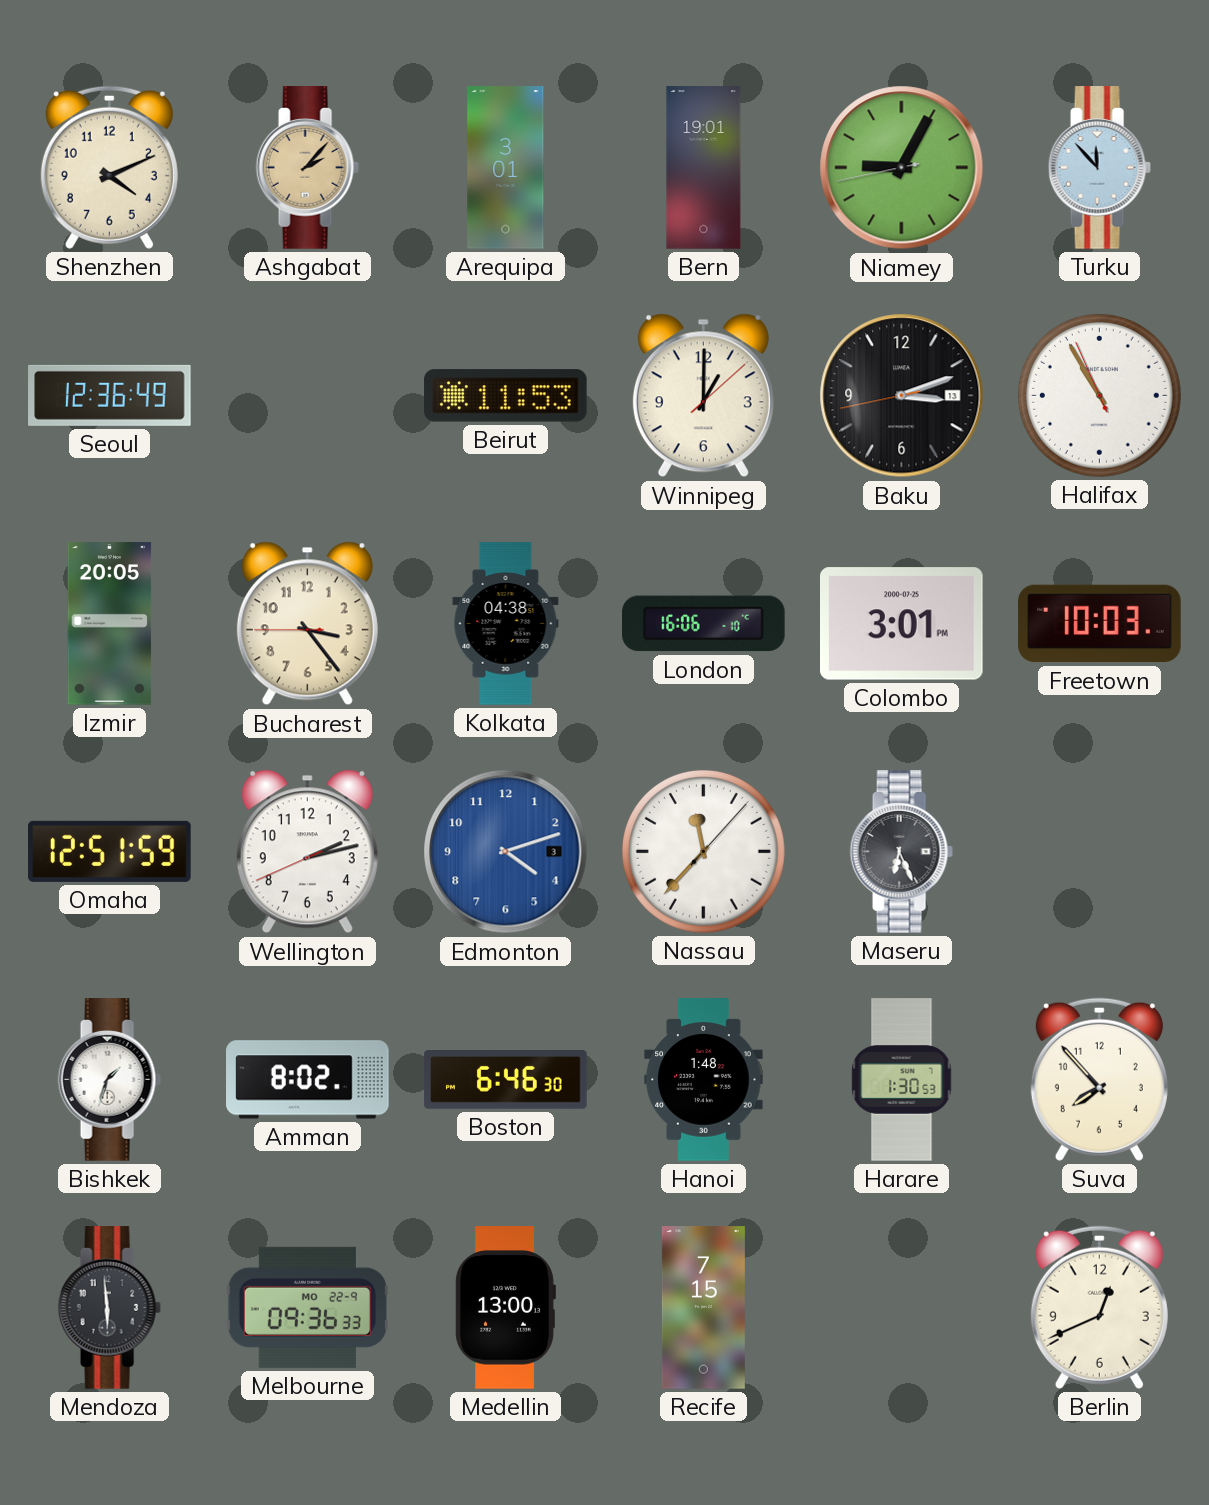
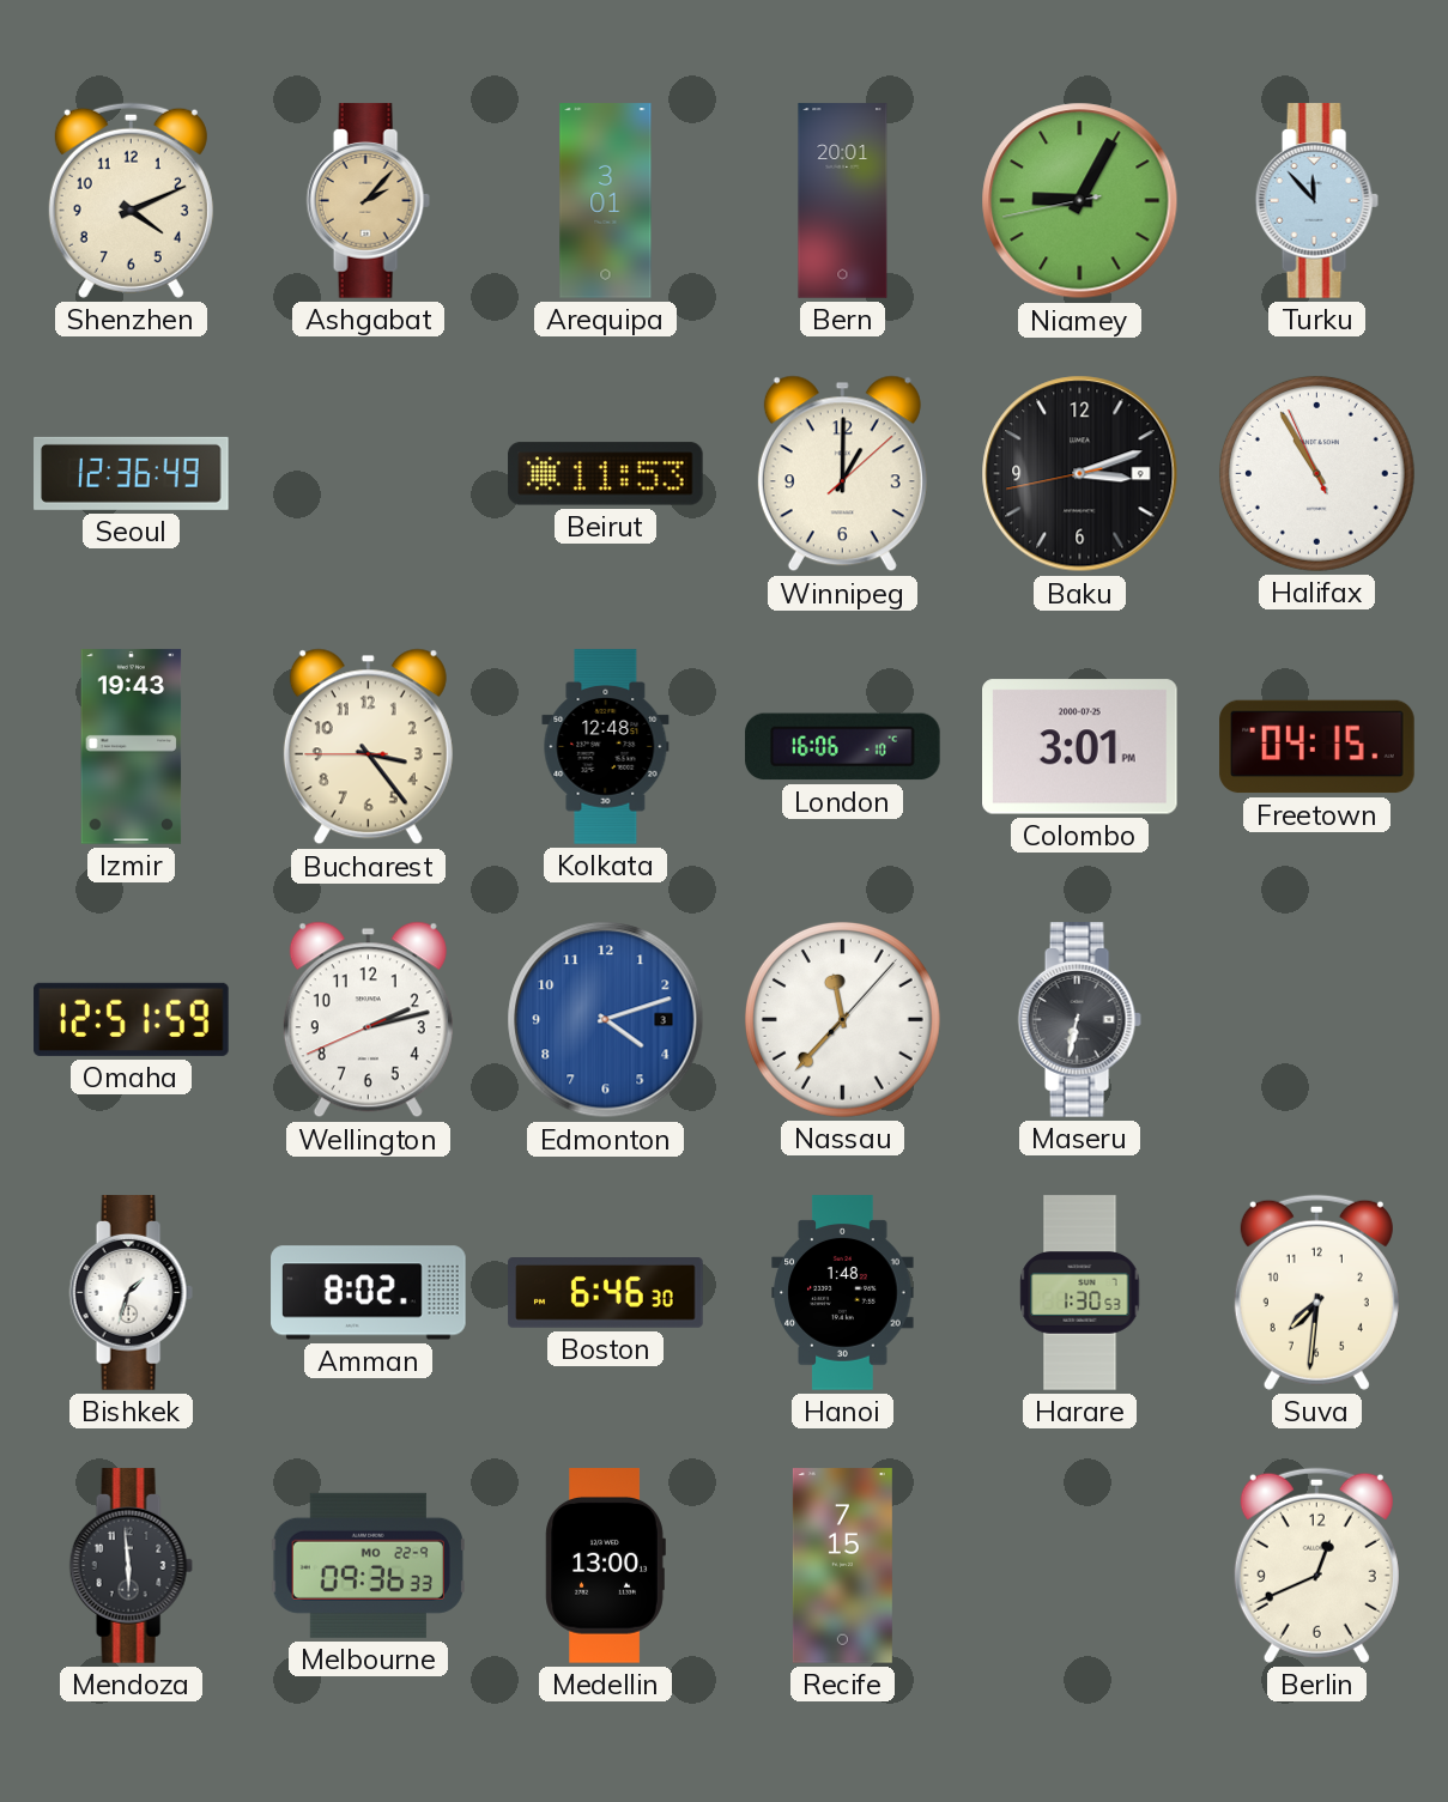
Bern: 19:01 -> 20:01 (843, 201)
Baku date: 13 -> 9 (1080, 474)
Izmir: 20:05 -> 19:43 (132, 747)
Kolkata: 04:38 -> 12:48 (606, 747)
Freetown: 10:03 -> 04:15 (1317, 747)
Maseru: 6:26 -> 6:32 (1079, 1020)
Suva: 7:53 -> 7:31 (1316, 1292)
